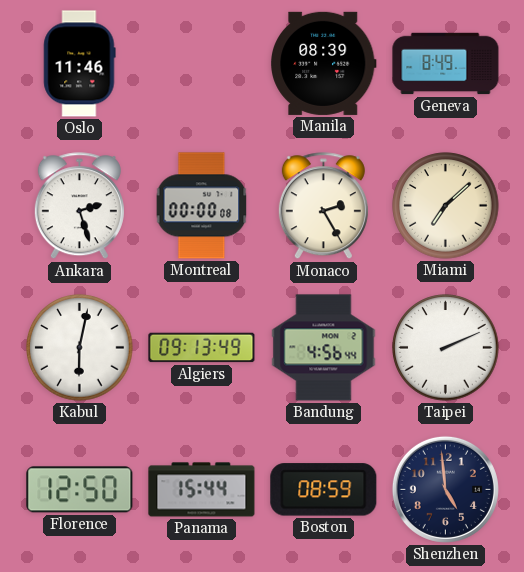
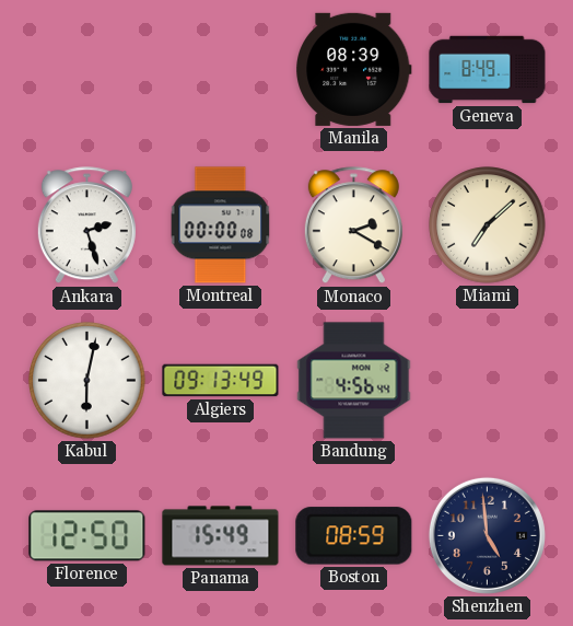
Oslo: 11:46 -> none (80, 64)
Monaco: 2:25 -> 2:20 (353, 225)
Taipei: 2:11 -> none (446, 348)
Panama: 15:44 -> 15:49 (221, 536)
